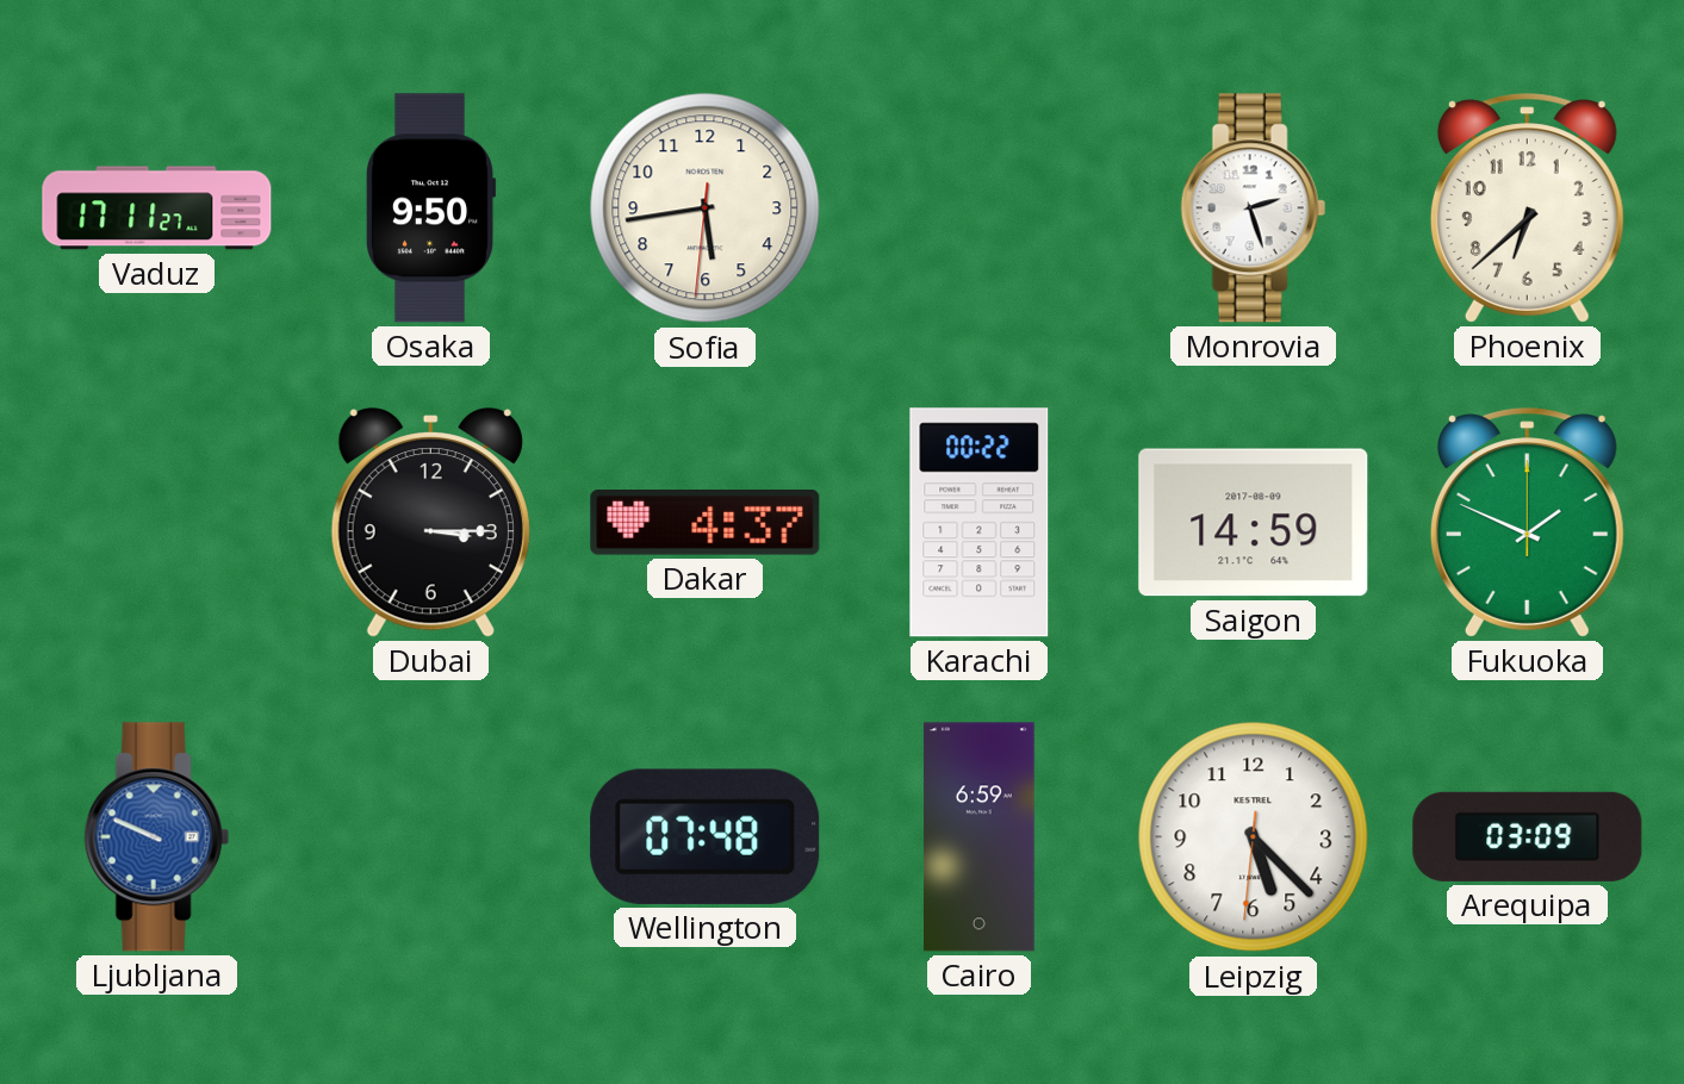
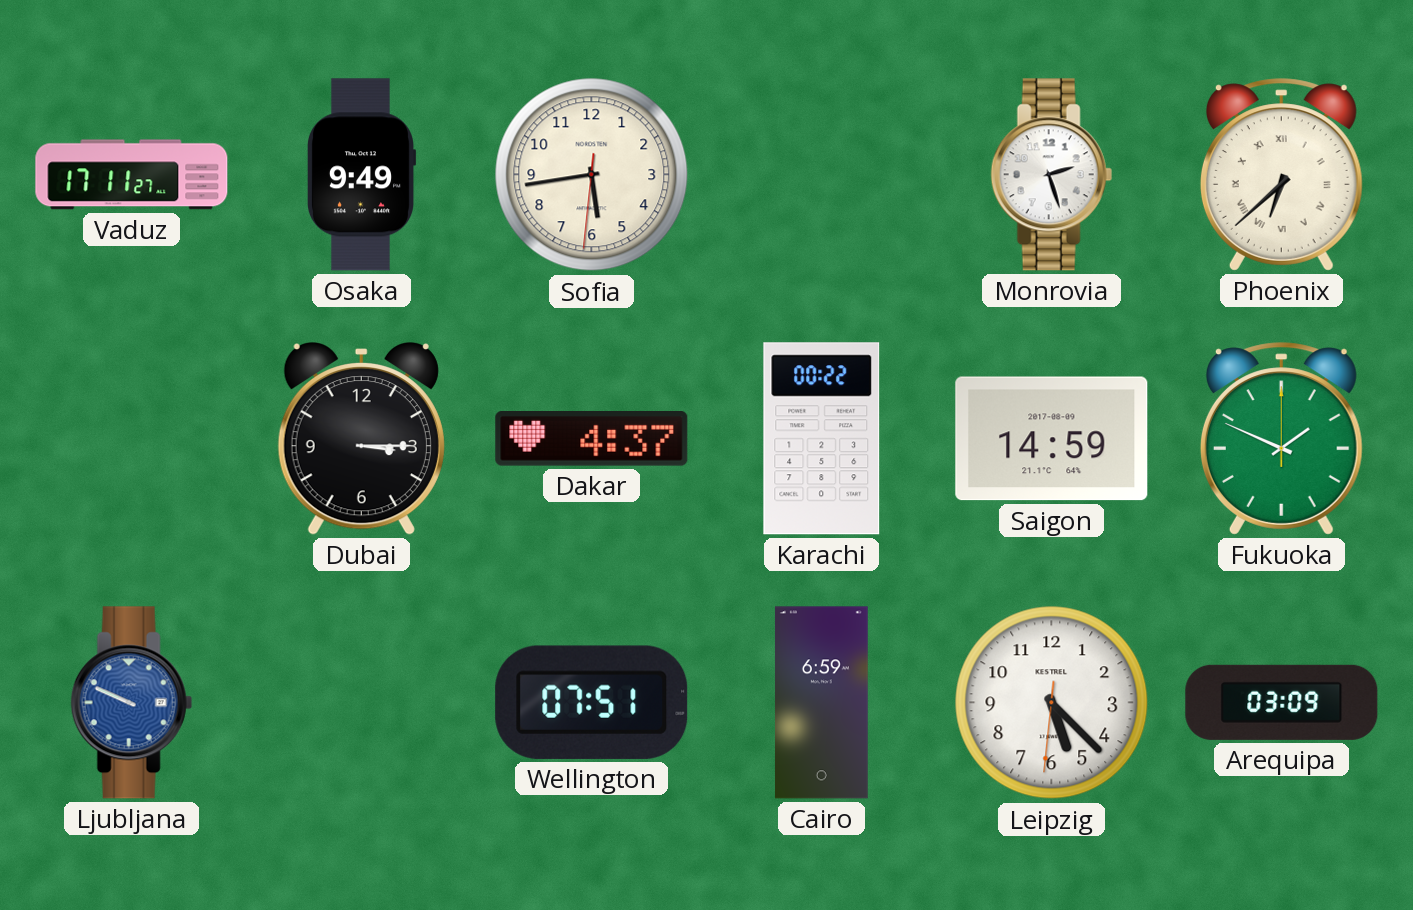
Osaka: 9:50 -> 9:49 (361, 175)
Phoenix numerals: Arabic -> Roman (1281, 175)
Wellington: 07:48 -> 07:51 (592, 702)
